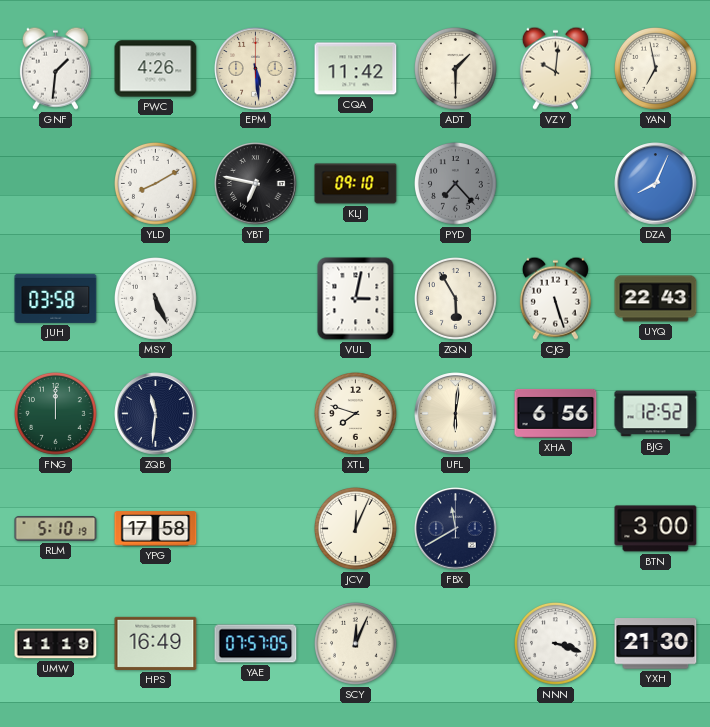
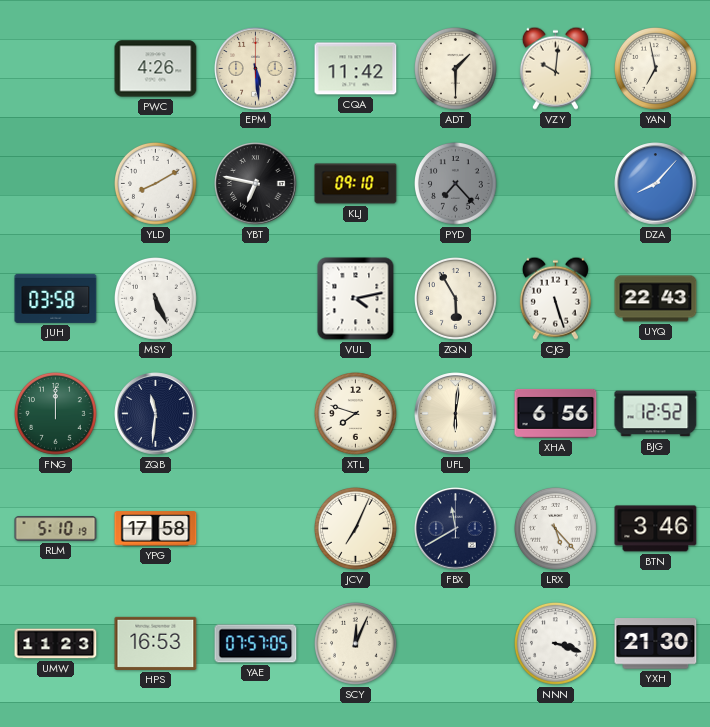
GNF: 1:31 -> none (55, 68)
DZA: 8:04 -> 8:07 (656, 184)
VUL: 3:02 -> 4:13 (356, 299)
JCV: 12:04 -> 7:04 (356, 529)
LRX: none -> 5:23 (556, 529)
BTN: 3:00 -> 3:46 (656, 529)
UMW: 11:19 -> 11:23 (56, 644)
HPS: 16:49 -> 16:53 (156, 643)
